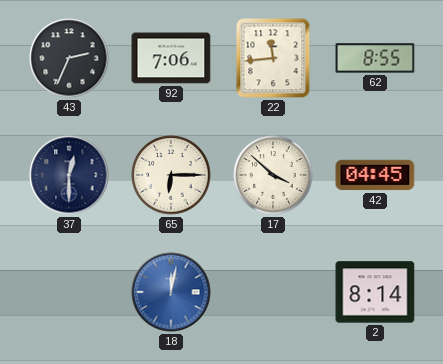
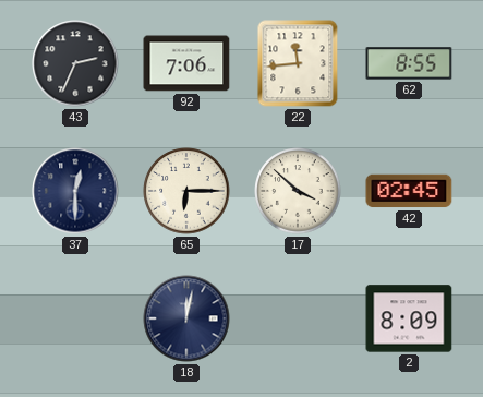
42: 04:45 -> 02:45 (409, 191)
18 dial: blue -> navy (186, 318)
2: 8:14 -> 8:09 (409, 318)
